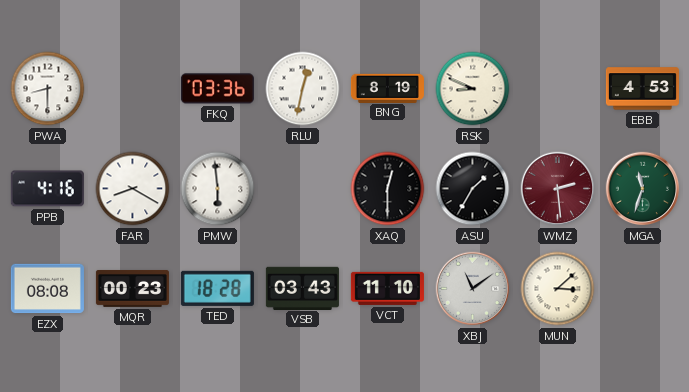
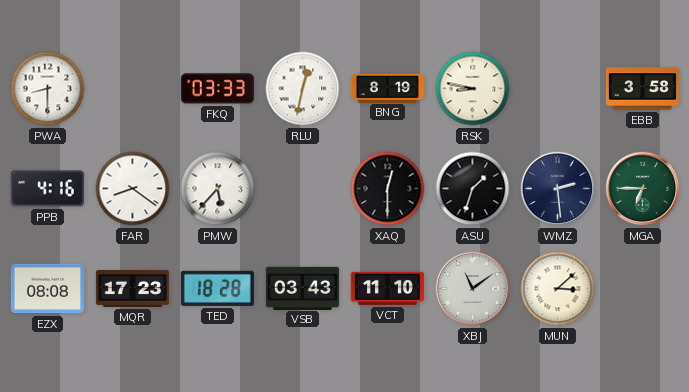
FKQ: 03:36 -> 03:33 (217, 89)
RSK: 8:49 -> 8:47 (473, 89)
EBB: 4:53 -> 3:58 (642, 89)
FAR: 8:20 -> 8:21 (133, 189)
PMW: 5:59 -> 5:37 (218, 189)
ASU: 1:35 -> 1:33 (473, 189)
WMZ dial: burgundy -> navy (558, 189)
MGA: 11:33 -> 6:45 (643, 189)
MQR: 00:23 -> 17:23 (132, 288)
